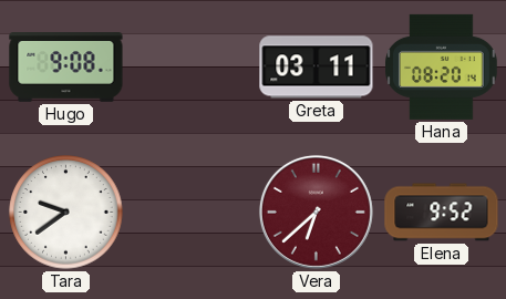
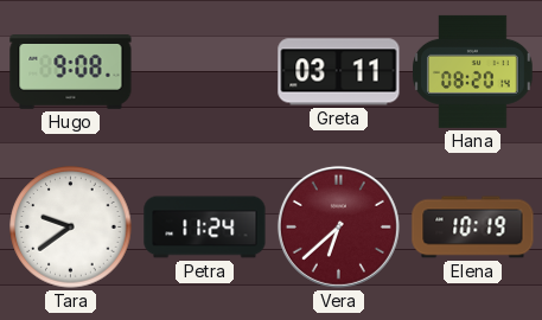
Petra: none -> 11:24 (205, 228)
Elena: 9:52 -> 10:19 (473, 228)
